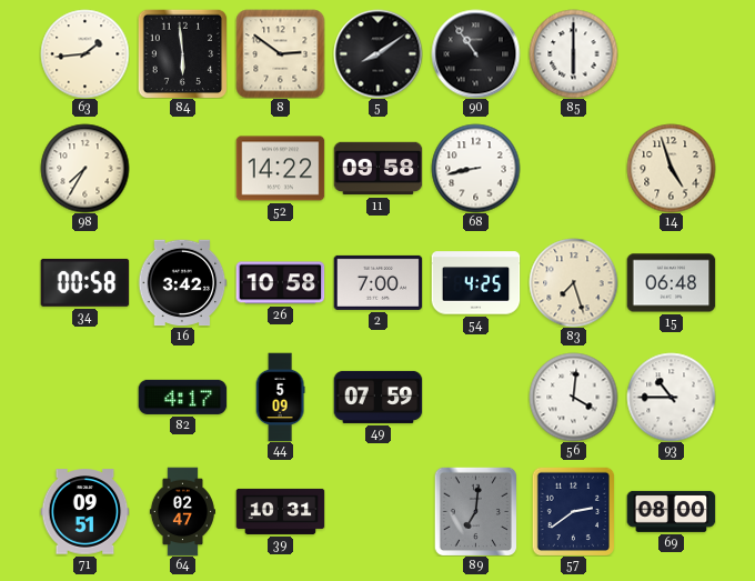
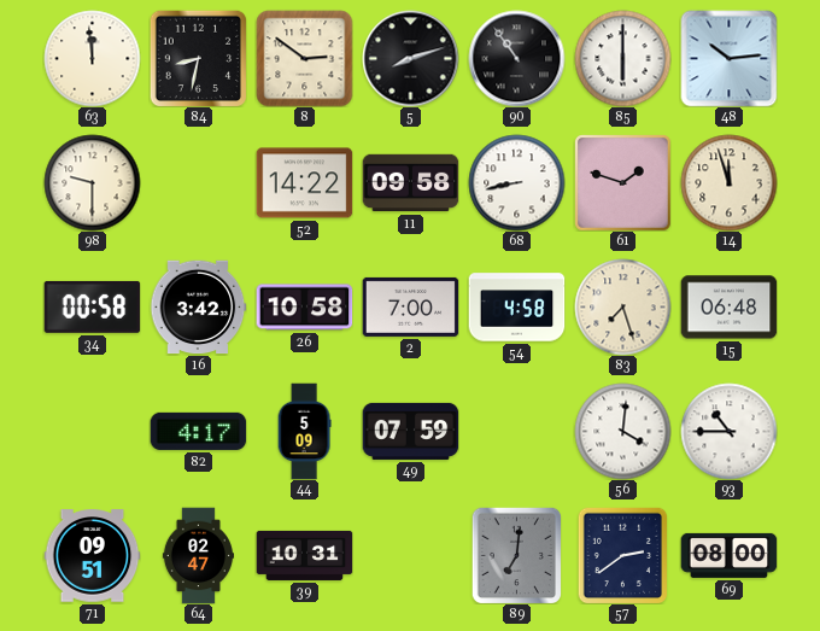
63: 1:44 -> 11:59 (92, 58)
84: 5:59 -> 8:32 (198, 58)
5: 8:09 -> 8:12 (410, 58)
48: none -> 10:14 (728, 58)
98: 7:35 -> 9:30 (92, 182)
61: none -> 1:48 (623, 183)
14: 4:57 -> 11:57 (728, 182)
54: 4:25 -> 4:58 (516, 308)
